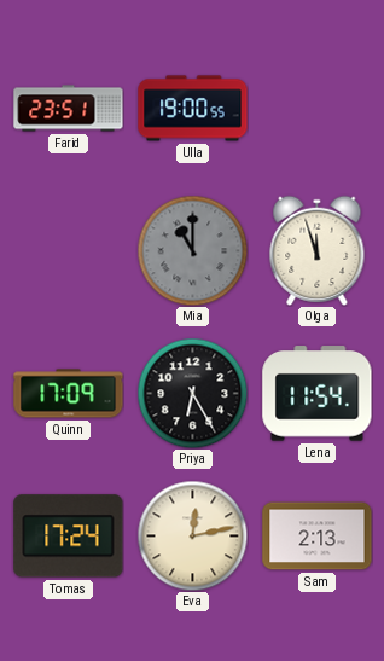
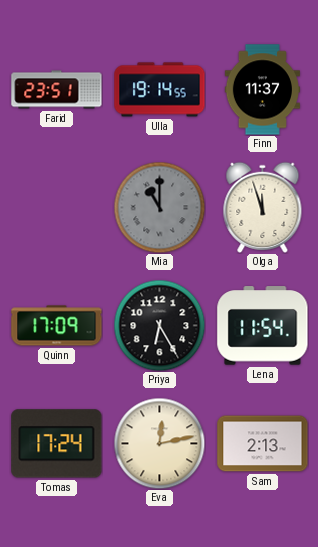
Ulla: 19:00 -> 19:14 (160, 90)
Finn: none -> 11:37 (262, 90)
